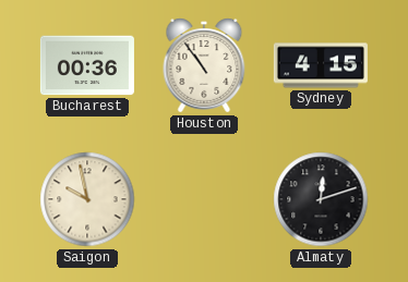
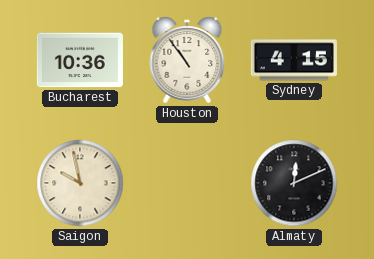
Bucharest: 00:36 -> 10:36 (80, 60)
Almaty: 12:12 -> 12:11 (294, 183)
